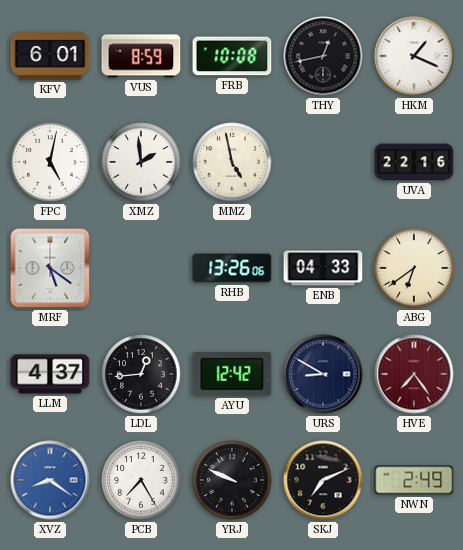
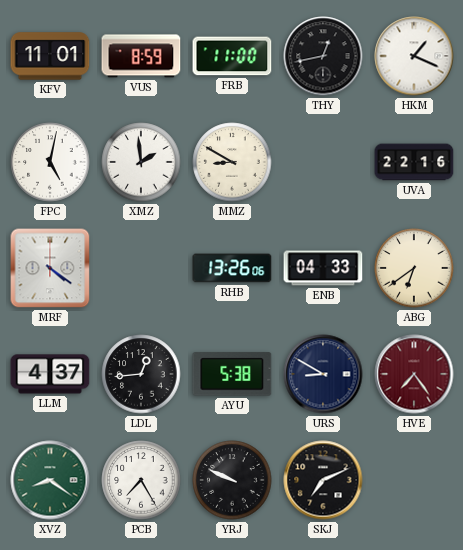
KFV: 6:01 -> 11:01 (50, 56)
FRB: 10:08 -> 11:00 (232, 56)
MMZ: 4:58 -> 8:50 (232, 162)
MRF: 5:21 -> 4:21 (50, 268)
AYU: 12:42 -> 5:38 (232, 374)
XVZ dial: blue -> green (50, 480)
NWN: 2:49 -> none (414, 480)
